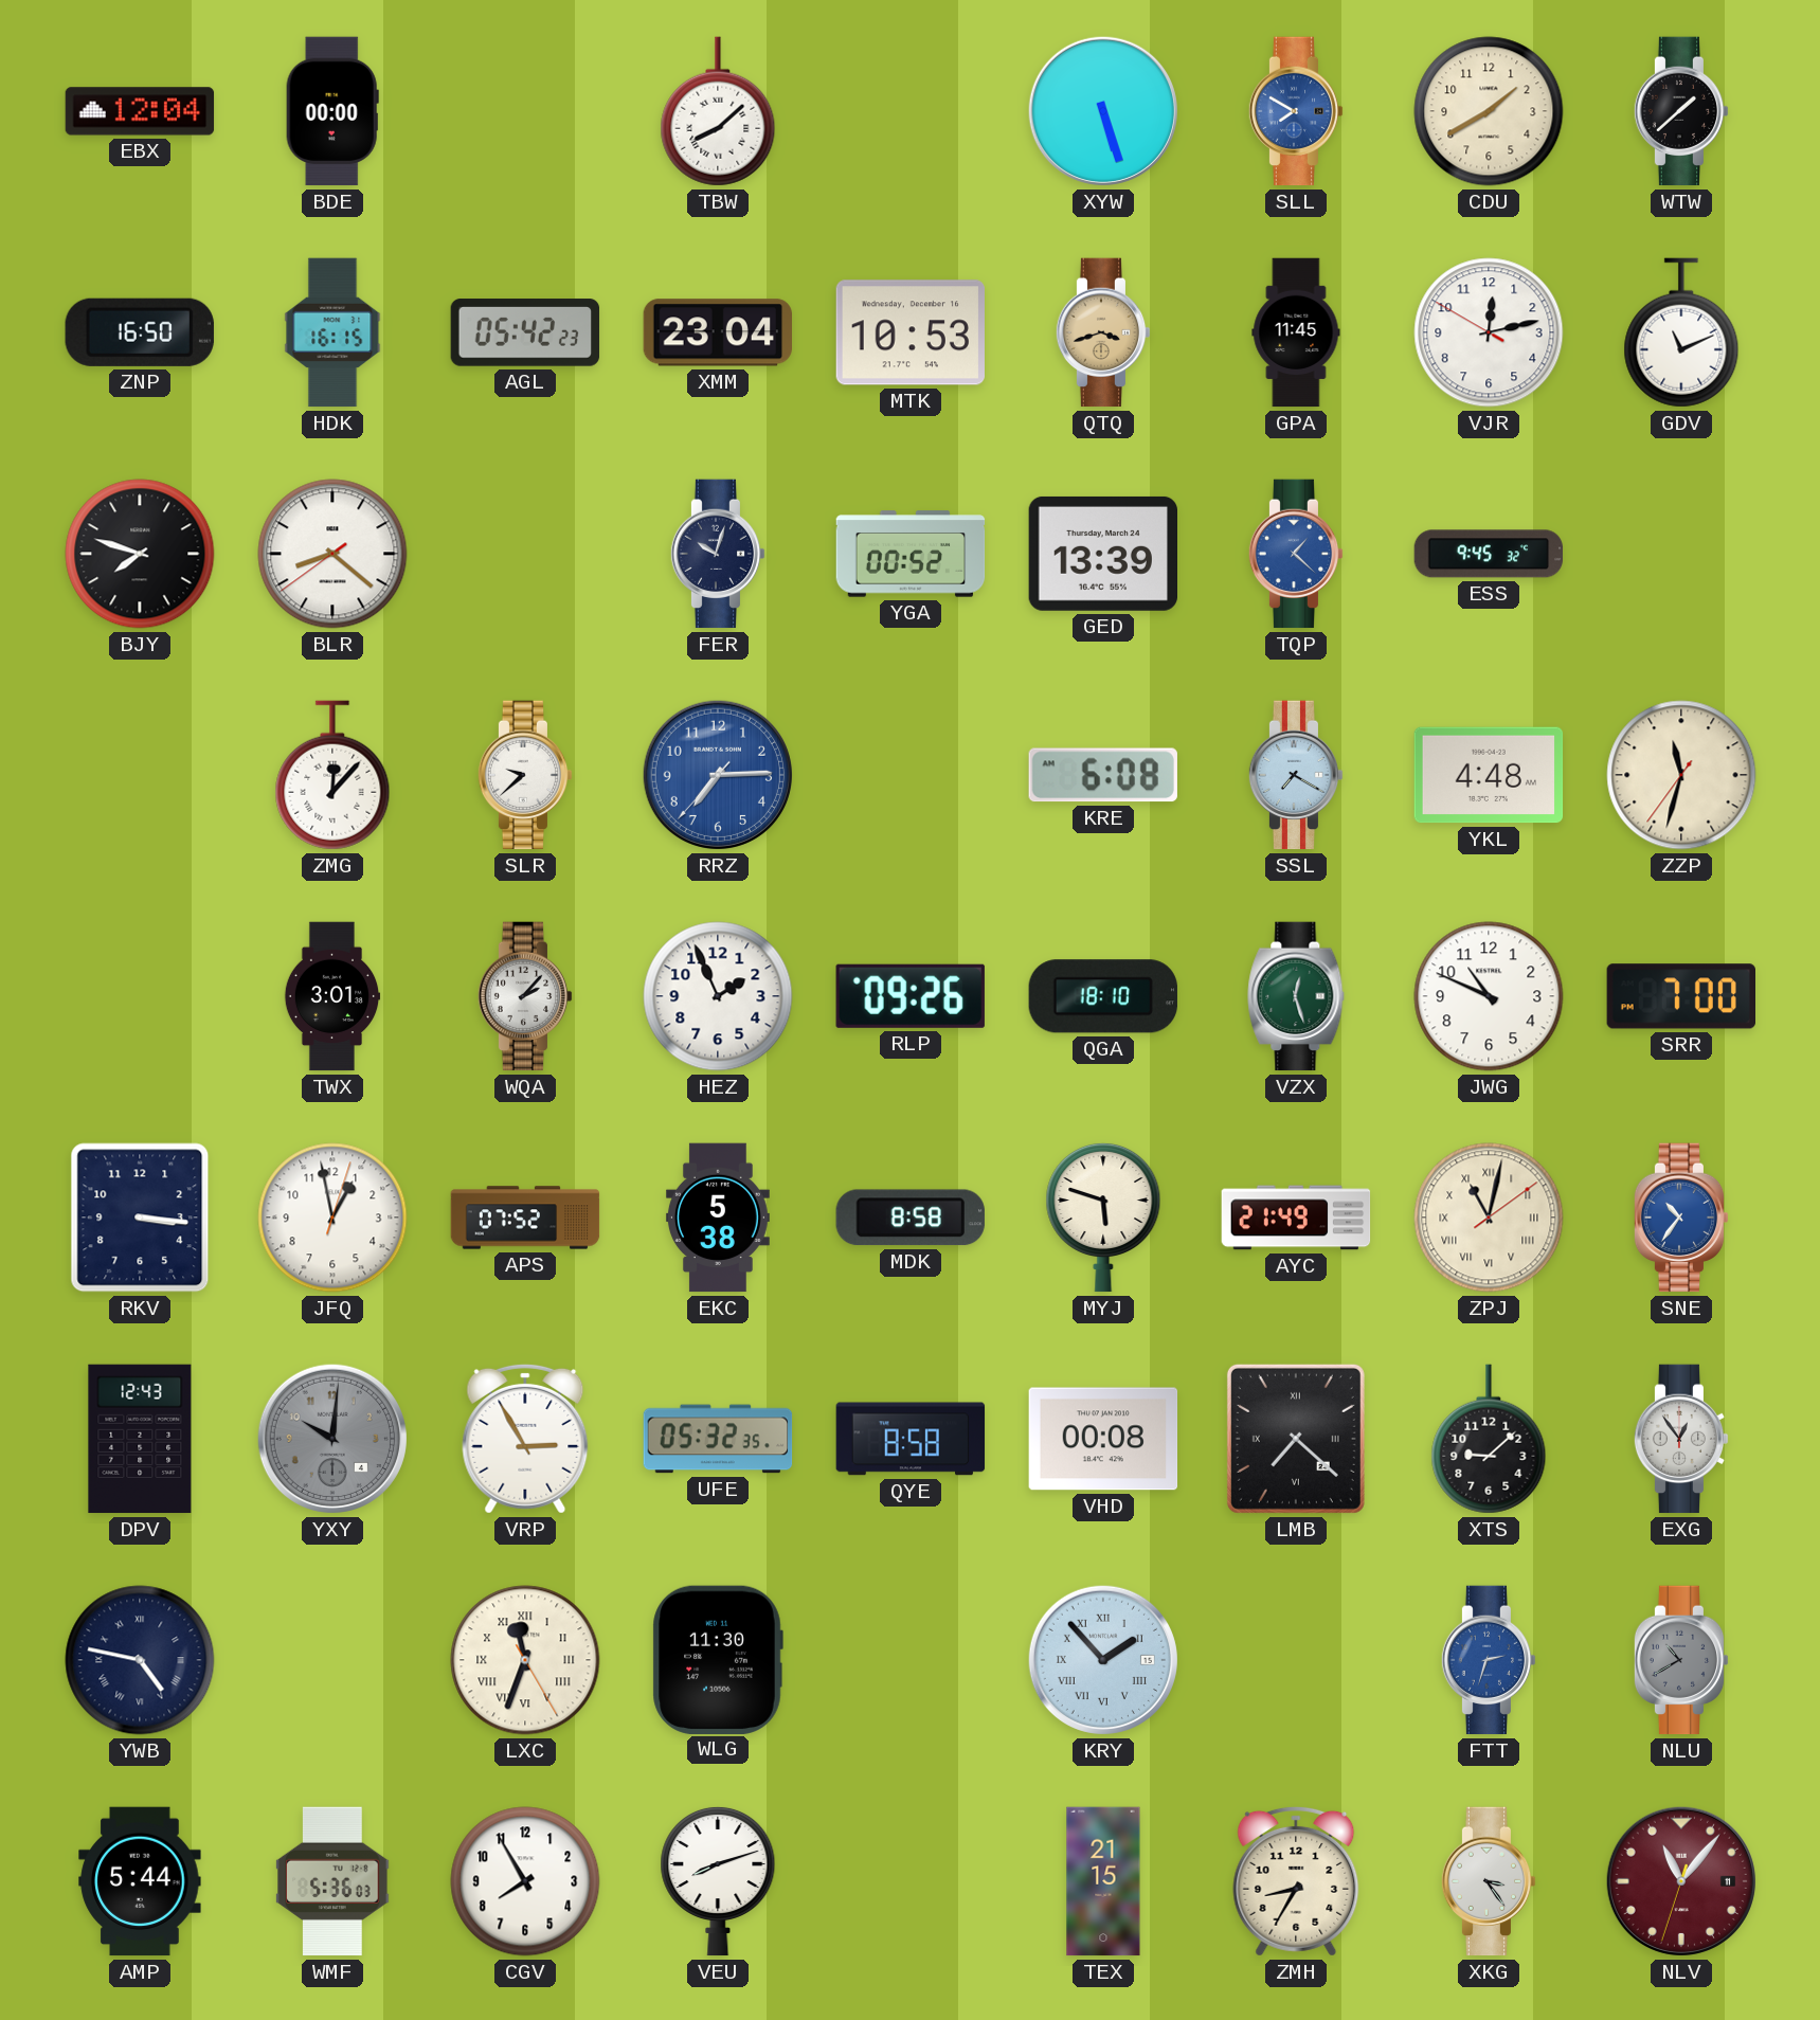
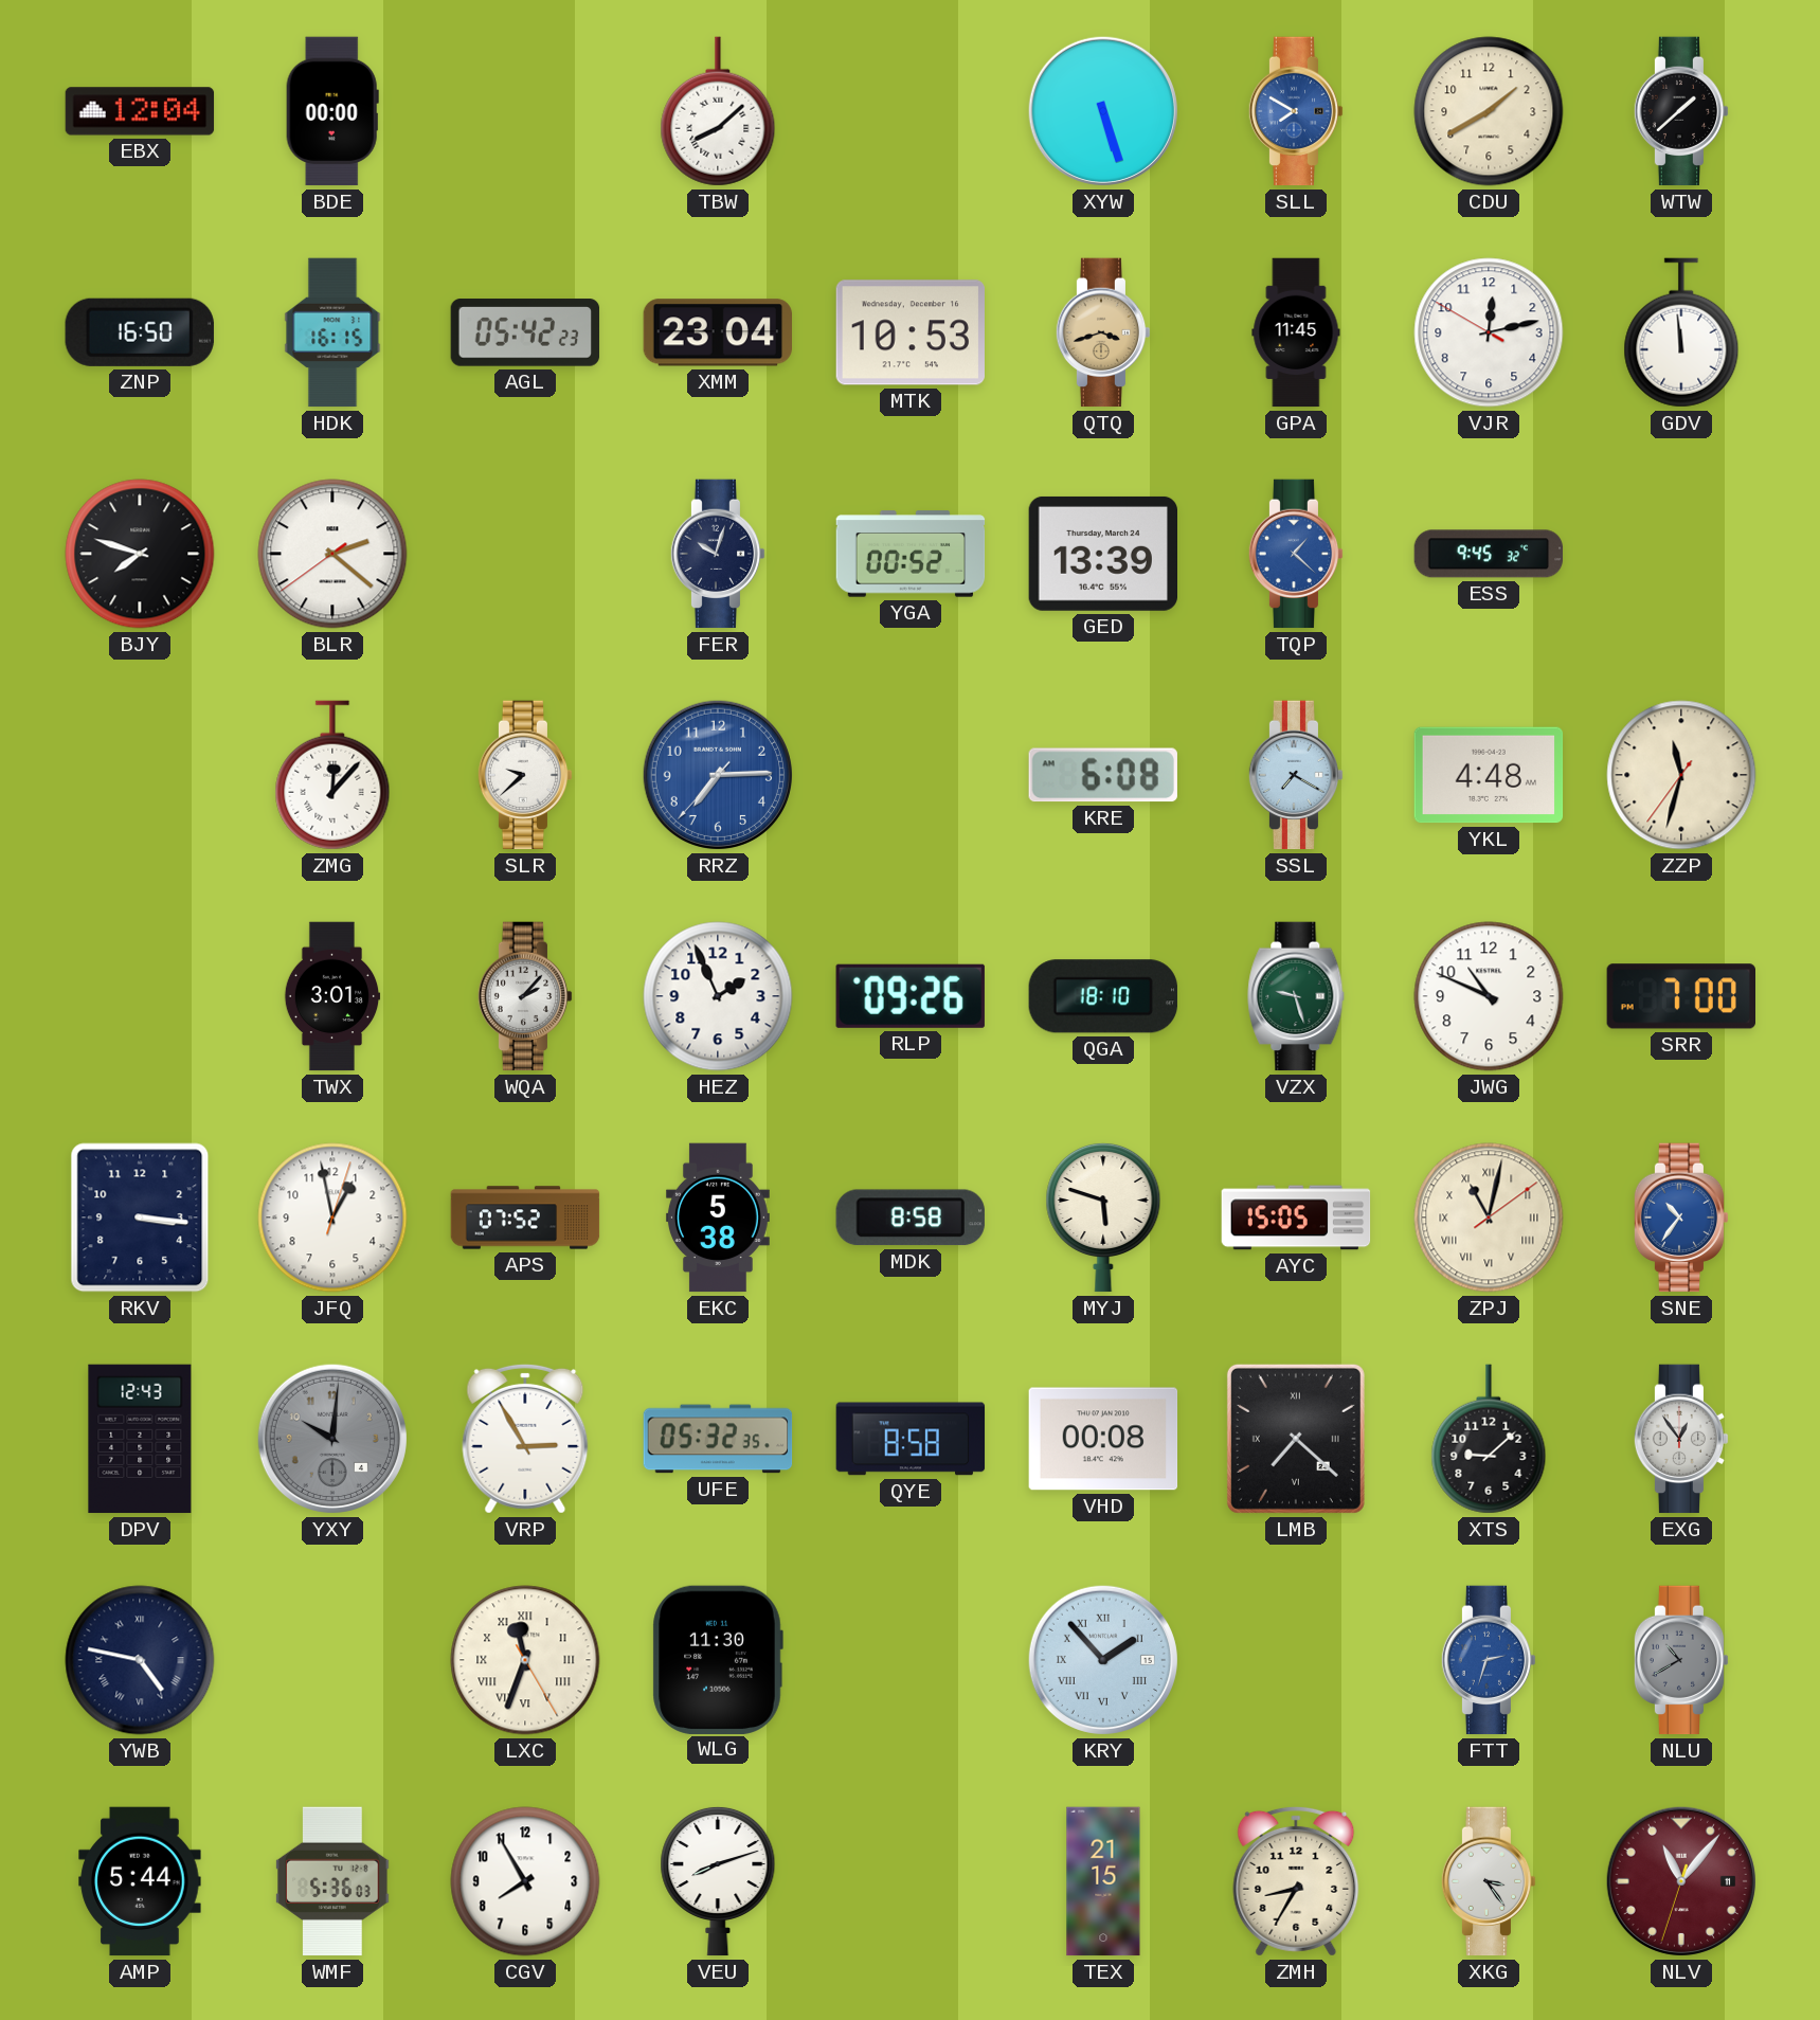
GDV: 11:11 -> 11:59 (1681, 332)
BLR: 8:21 -> 2:21 (332, 554)
VZX: 12:27 -> 9:27 (1296, 996)
AYC: 21:49 -> 15:05 (1296, 1218)
